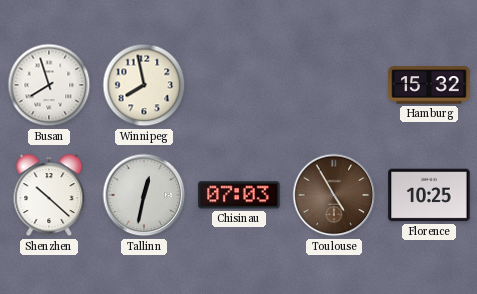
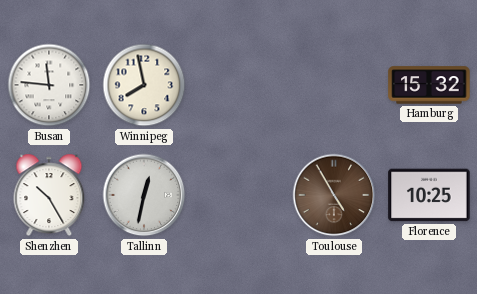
Busan: 7:57 -> 11:46 (49, 85)
Shenzhen: 10:22 -> 10:25 (49, 195)
Chisinau: 07:03 -> none (239, 195)
